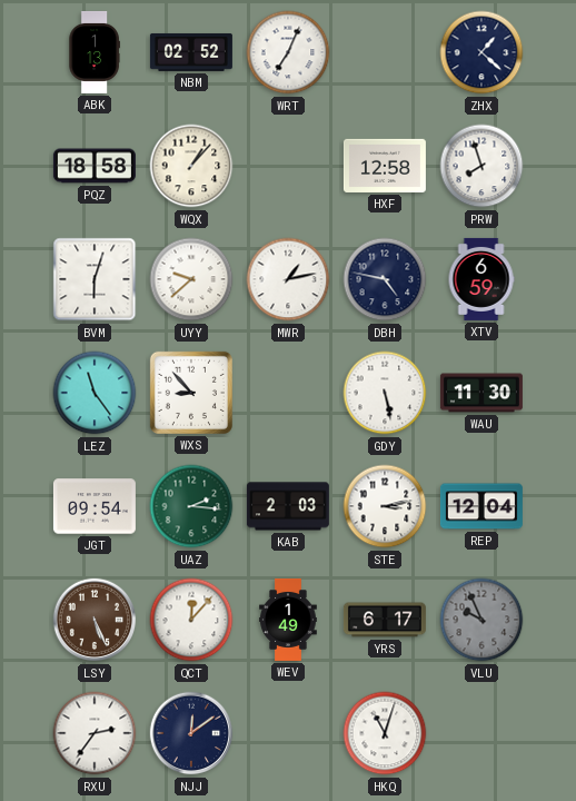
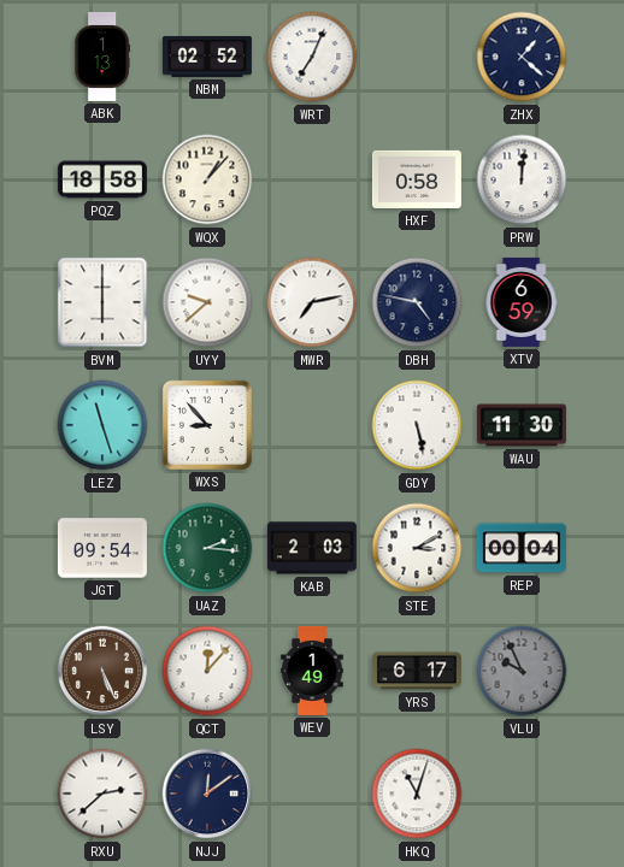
HXF: 12:58 -> 0:58 (417, 179)
PRW: 7:57 -> 12:01 (522, 179)
BVM: 6:03 -> 6:00 (102, 302)
MWR: 1:13 -> 7:13 (312, 302)
LEZ: 11:24 -> 11:27 (102, 425)
STE: 3:13 -> 3:10 (417, 548)
REP: 12:04 -> 00:04 (522, 548)
RXU: 2:36 -> 2:38 (102, 794)
